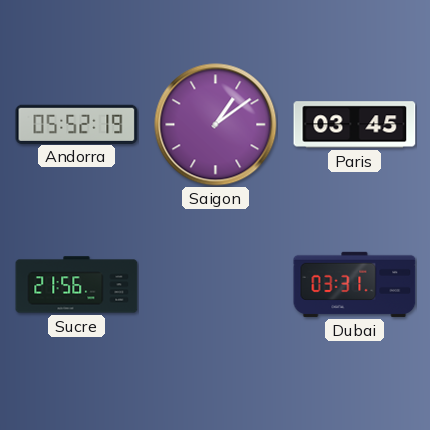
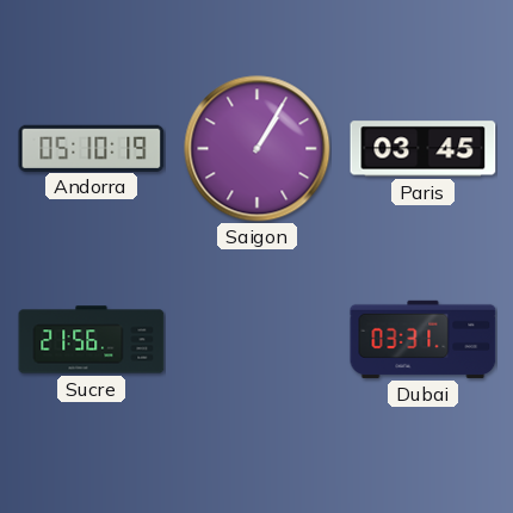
Andorra: 05:52 -> 05:10 (92, 148)
Saigon: 1:09 -> 1:05 (258, 149)
